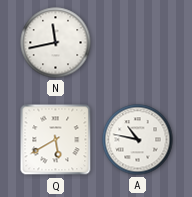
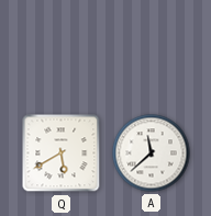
N: 11:43 -> none (56, 43)
A: 10:47 -> 11:38 (152, 154)
